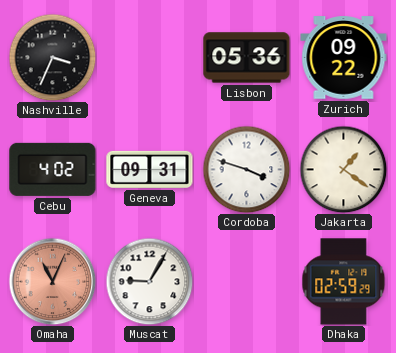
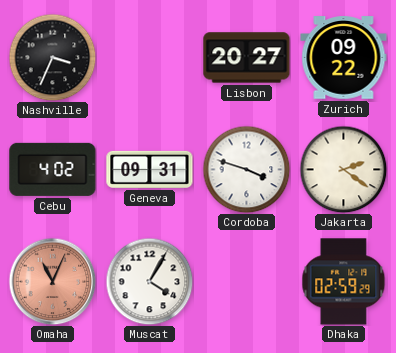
Lisbon: 05:36 -> 20:27 (247, 58)
Jakarta: 1:21 -> 2:21 (343, 169)
Muscat: 9:05 -> 4:05 (149, 281)
